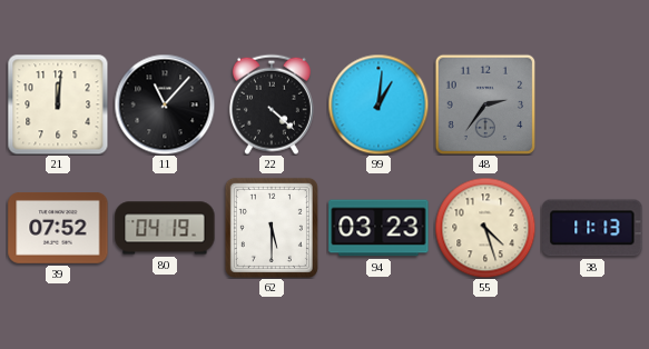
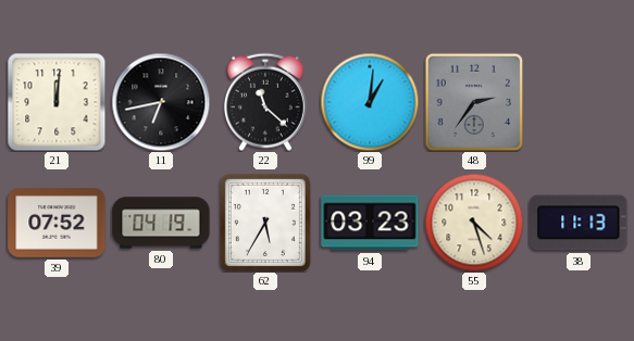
11: 11:07 -> 6:43 (161, 102)
22: 4:22 -> 11:22 (265, 102)
62: 5:30 -> 5:35 (265, 223)
